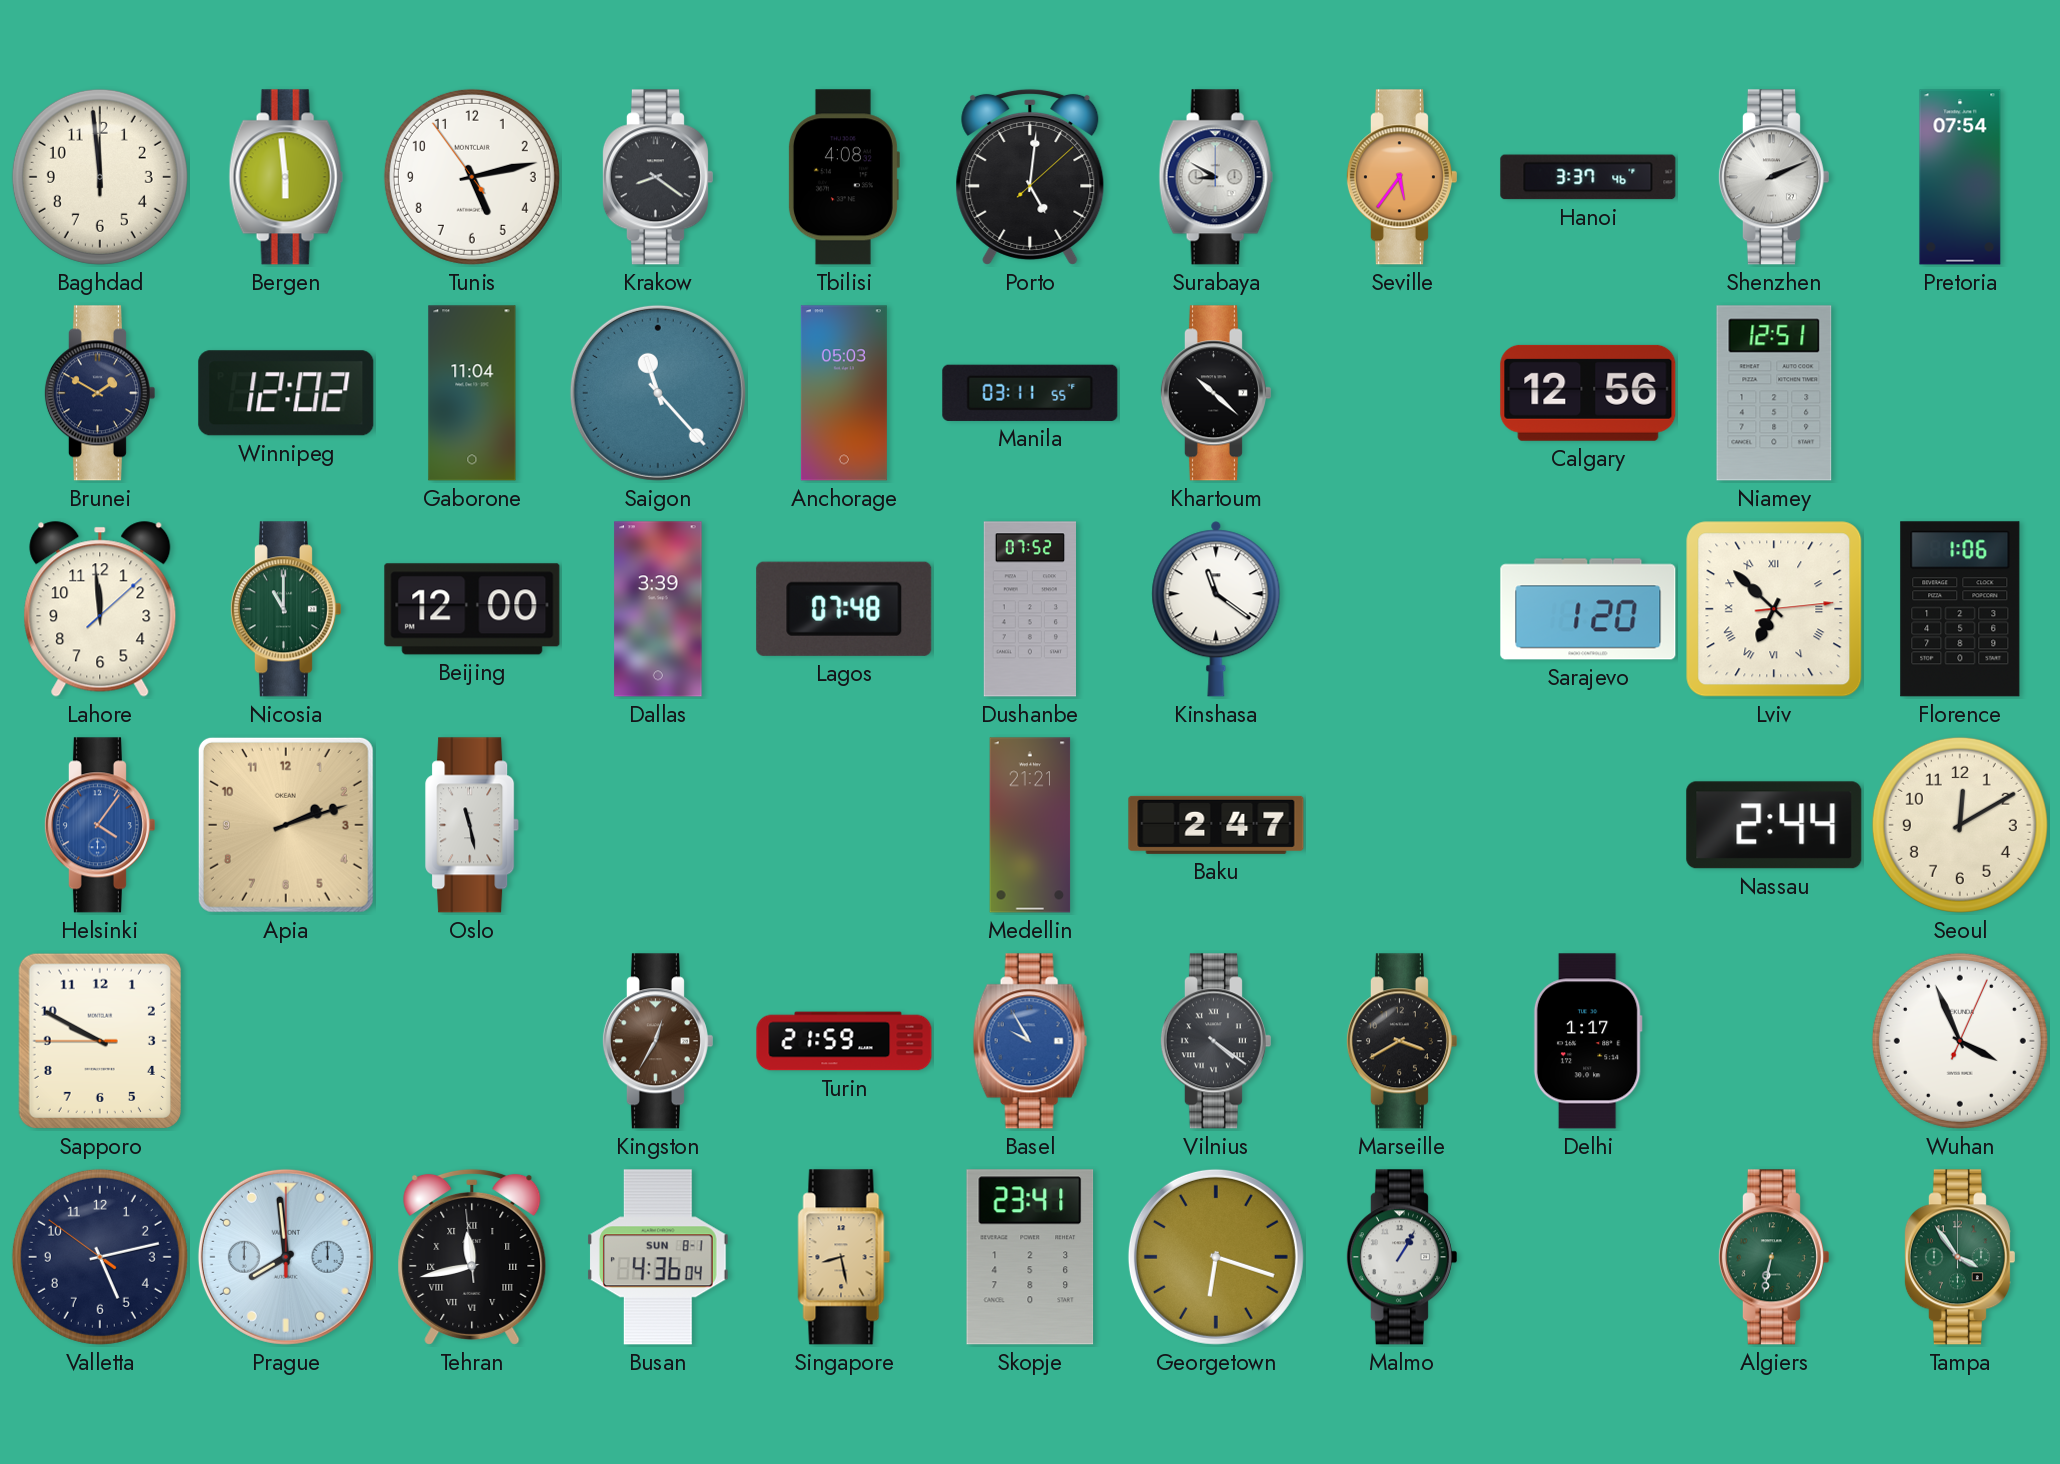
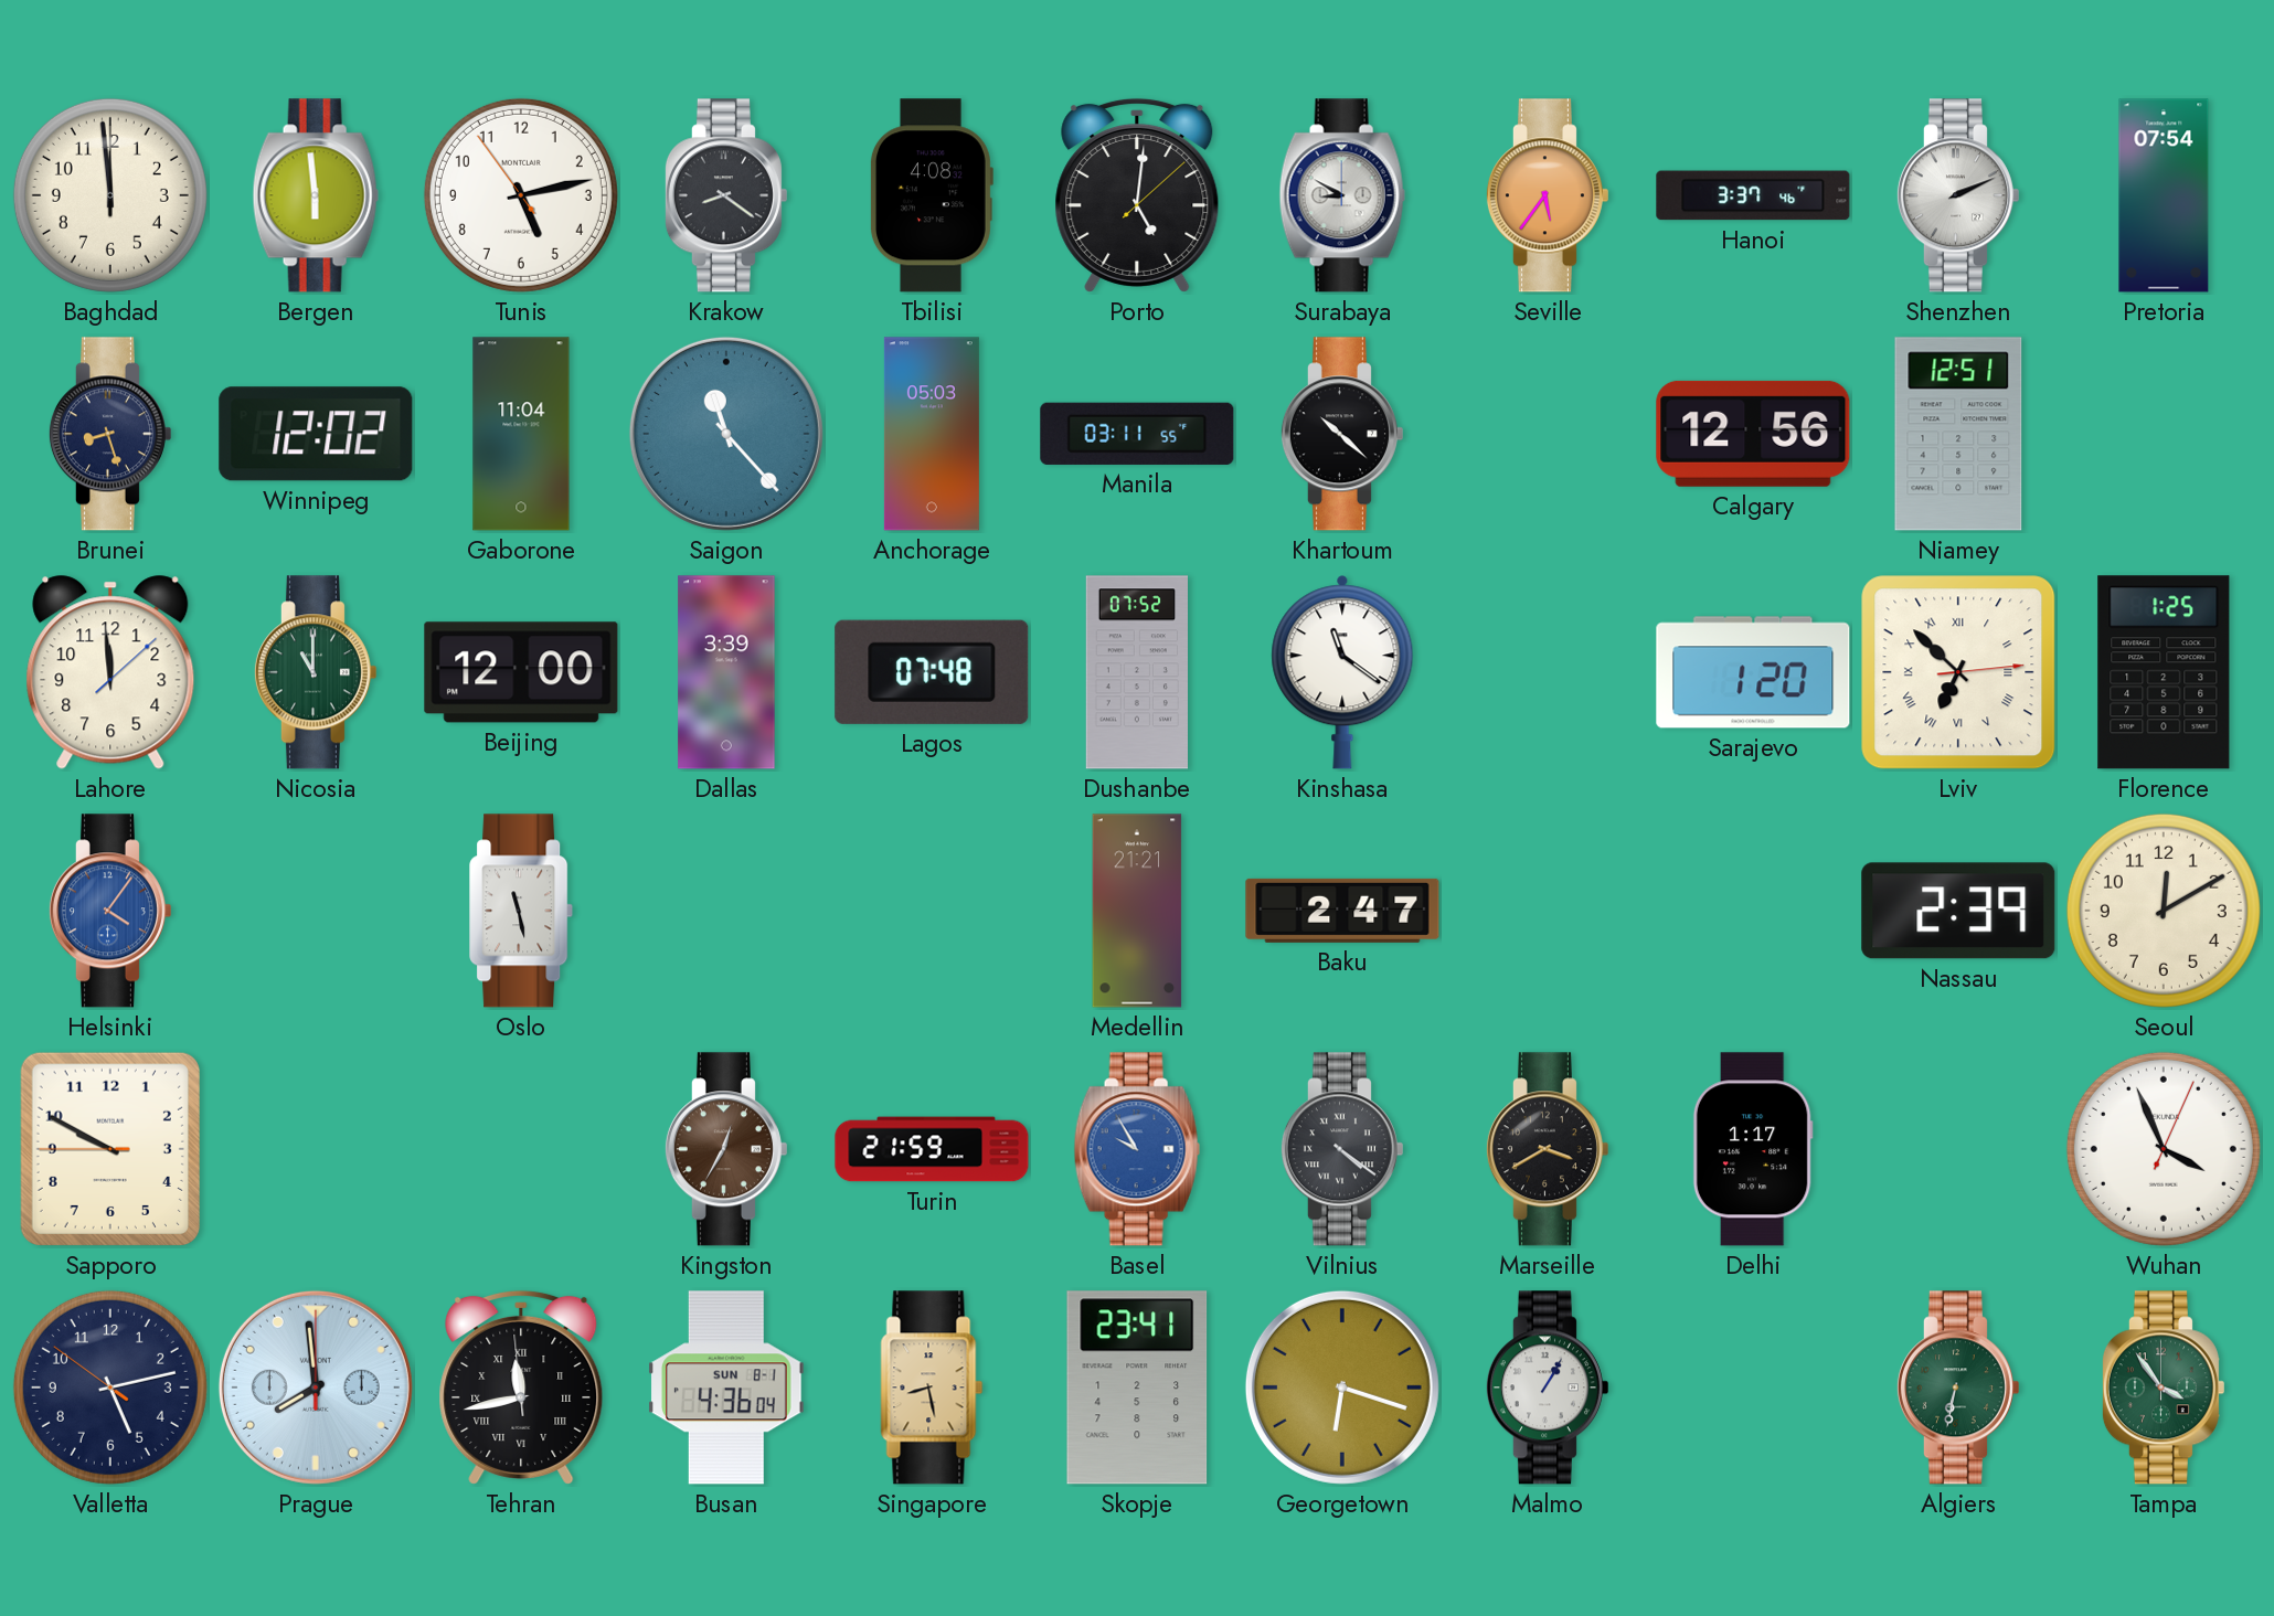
Brunei: 1:50 -> 8:27 (109, 434)
Florence: 1:06 -> 1:25 (2164, 672)
Apia: 2:12 -> none (286, 825)
Nassau: 2:44 -> 2:39 (1958, 911)
